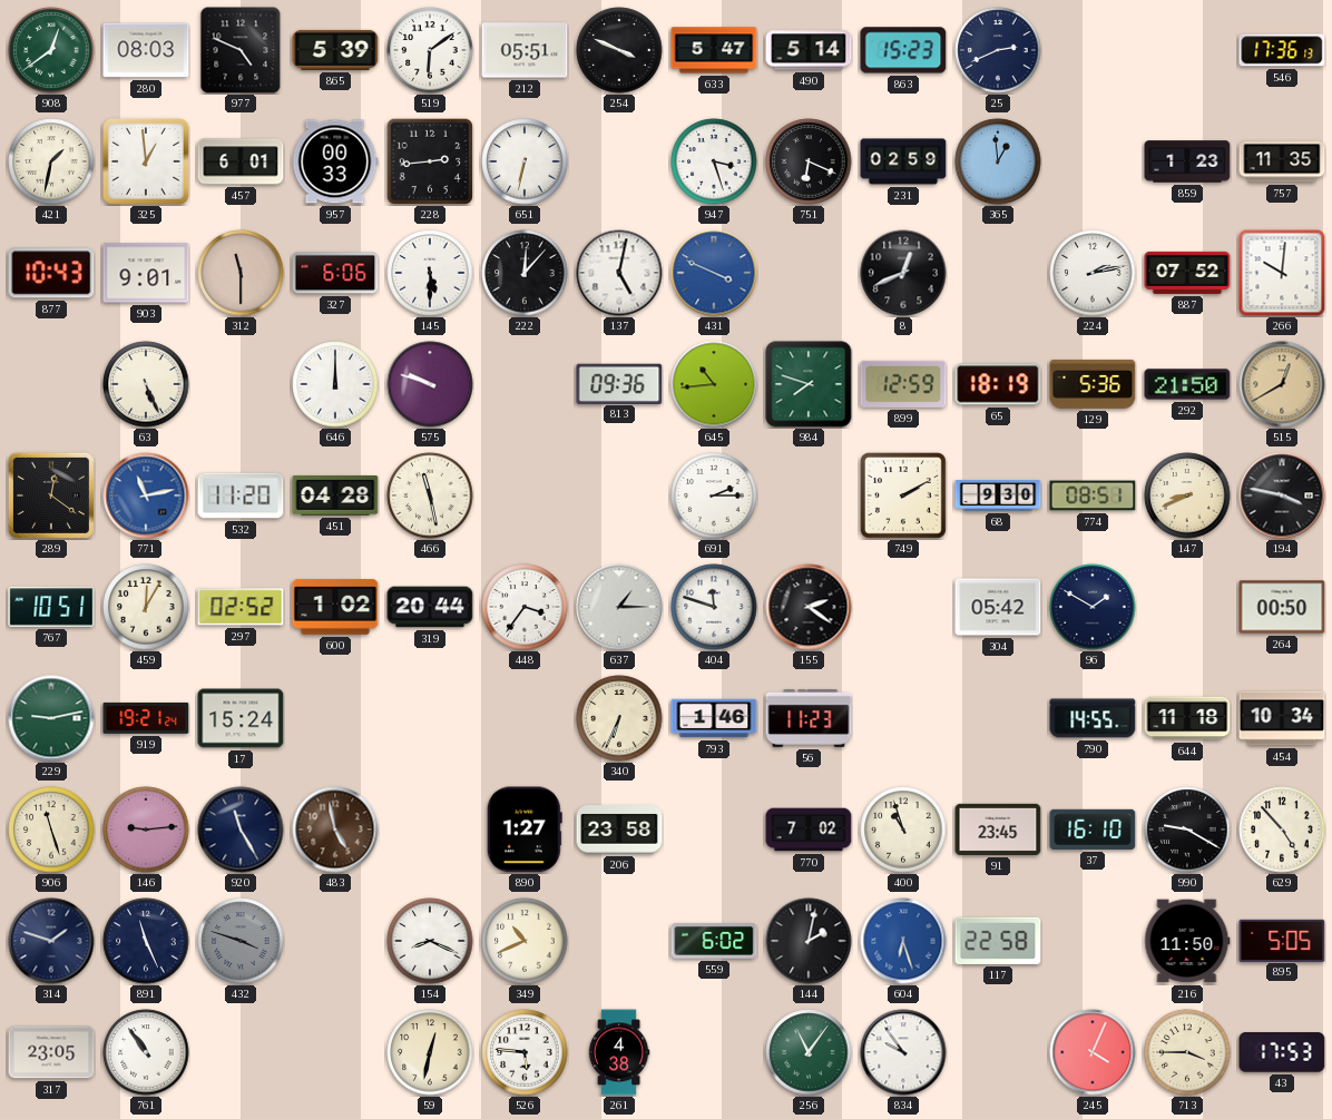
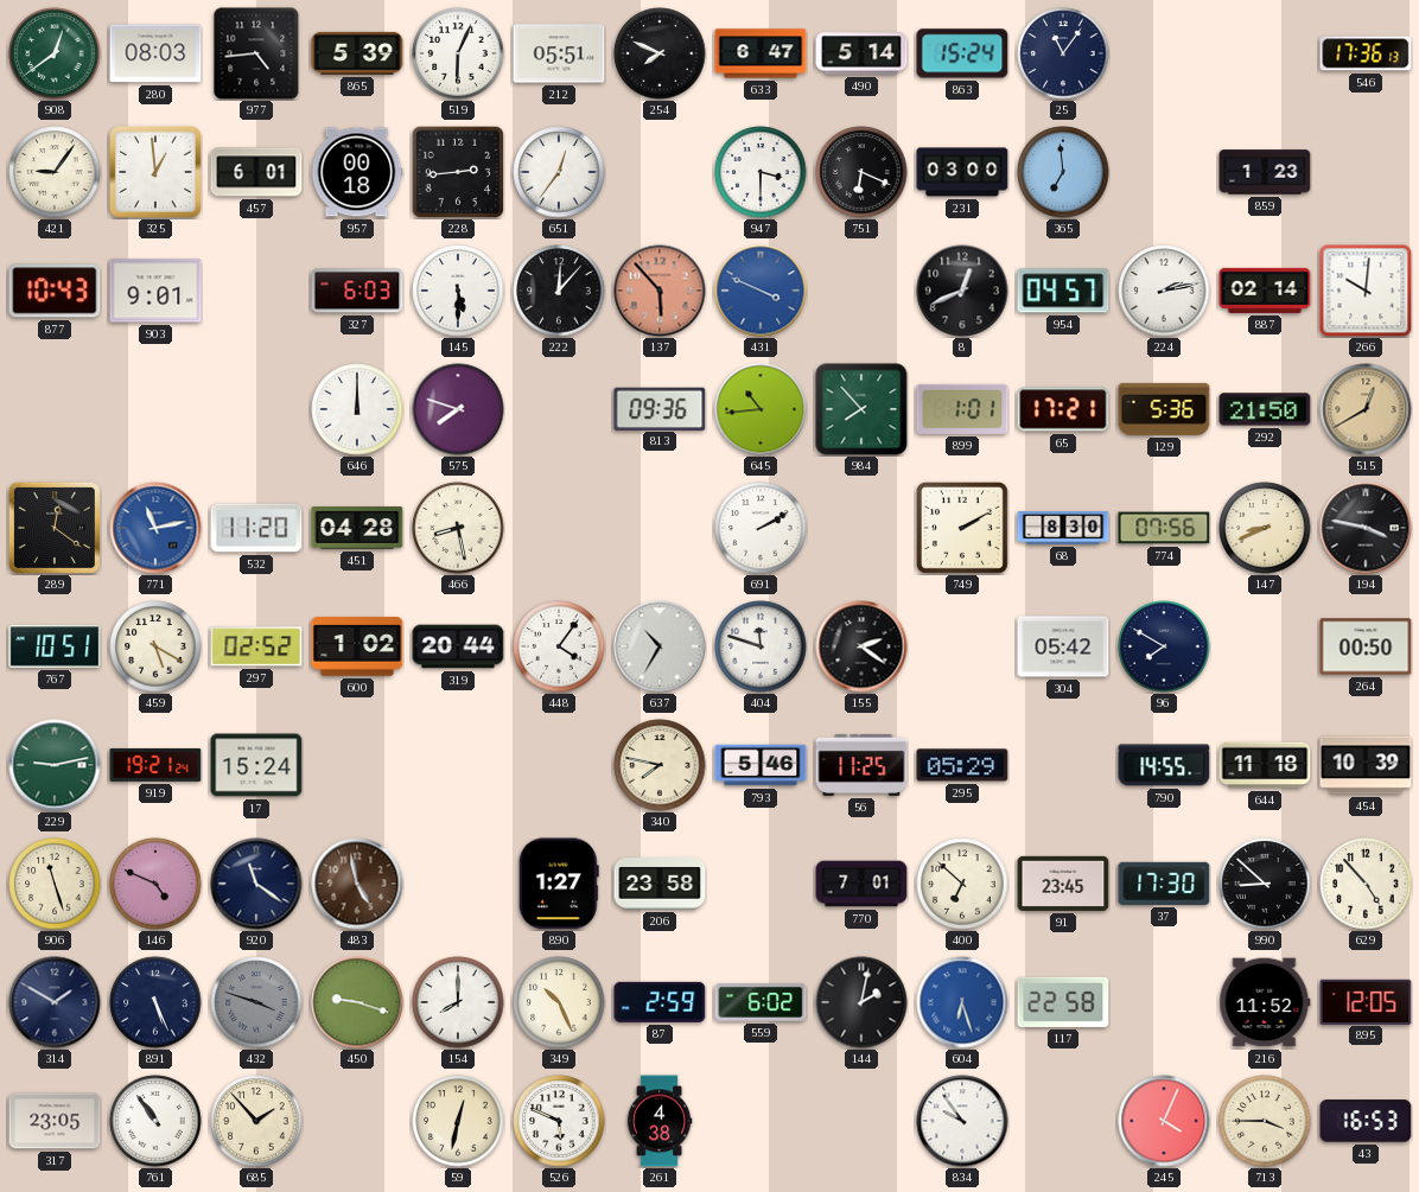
977: 4:49 -> 4:44 (256, 53)
519: 6:09 -> 6:04 (458, 53)
254: 3:49 -> 7:49 (660, 53)
633: 5:47 -> 6:47 (761, 53)
863: 15:23 -> 15:24 (962, 53)
25: 2:41 -> 11:06 (1063, 53)
421: 1:32 -> 9:06 (55, 172)
957: 00:33 -> 00:18 (357, 172)
651: 6:32 -> 12:36 (559, 172)
947: 3:27 -> 3:30 (761, 172)
231: 02:59 -> 03:00 (962, 172)
365: 12:59 -> 6:59 (1063, 172)
757: 11:35 -> none (1282, 161)
312: 11:30 -> none (241, 273)
327: 6:06 -> 6:03 (357, 291)
137: 5:02 -> 5:53 (660, 291)
137 dial: white -> salmon (660, 291)
954: none -> 04:57 (1063, 291)
887: 07:52 -> 02:14 (1265, 291)
63: 5:26 -> none (146, 384)
575: 9:48 -> 7:48 (458, 409)
984: 7:48 -> 7:53 (861, 409)
899: 12:59 -> 1:01 (962, 409)
65: 18:19 -> 17:21 (1063, 409)
466: 11:28 -> 8:28 (458, 528)
691: 2:15 -> 2:10 (761, 528)
68: 9:30 -> 8:30 (1063, 529)
774: 08:51 -> 07:56 (1164, 528)
459: 12:05 -> 5:20 (155, 646)
448: 3:36 -> 4:06 (559, 646)
637: 1:15 -> 10:35 (660, 646)
96: 1:50 -> 7:50 (1164, 646)
340: 6:34 -> 7:47 (660, 765)
793: 1:46 -> 5:46 (761, 765)
56: 11:23 -> 11:25 (861, 765)
295: none -> 05:29 (962, 765)
454: 10:34 -> 10:39 (1366, 765)
146: 9:14 -> 4:49 (155, 884)
920: 11:25 -> 11:21 (256, 884)
770: 7:02 -> 7:01 (861, 884)
400: 10:57 -> 6:52 (962, 884)
37: 16:10 -> 17:30 (1164, 884)
990: 9:20 -> 8:52 (1265, 884)
314: 1:48 -> 1:50 (55, 1002)
891: 11:26 -> 5:26 (155, 1002)
450: none -> 9:18 (357, 1002)
154: 8:19 -> 8:00 (458, 1002)
349: 10:41 -> 10:26 (559, 1002)
87: none -> 2:59 (660, 1002)
216: 11:50 -> 11:52 (1265, 1002)
895: 5:05 -> 12:05 (1366, 1001)
685: none -> 1:53 (256, 1121)
526: 5:46 -> 5:49 (559, 1121)
256: 11:06 -> none (809, 1052)
43: 17:53 -> 16:53 (1366, 1121)
